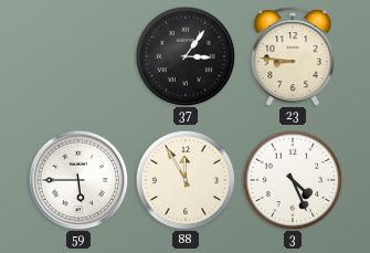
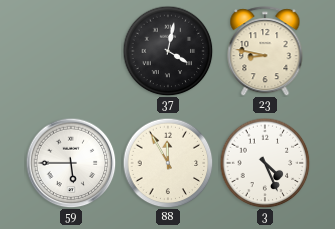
37: 3:06 -> 4:02 (168, 51)
23: 8:46 -> 8:47 (265, 51)
